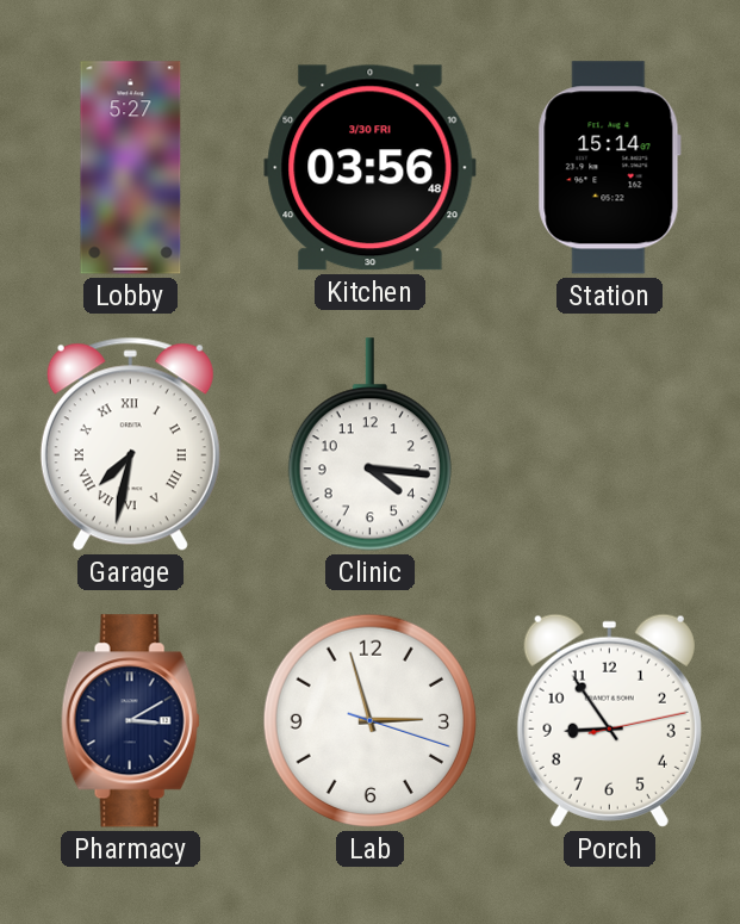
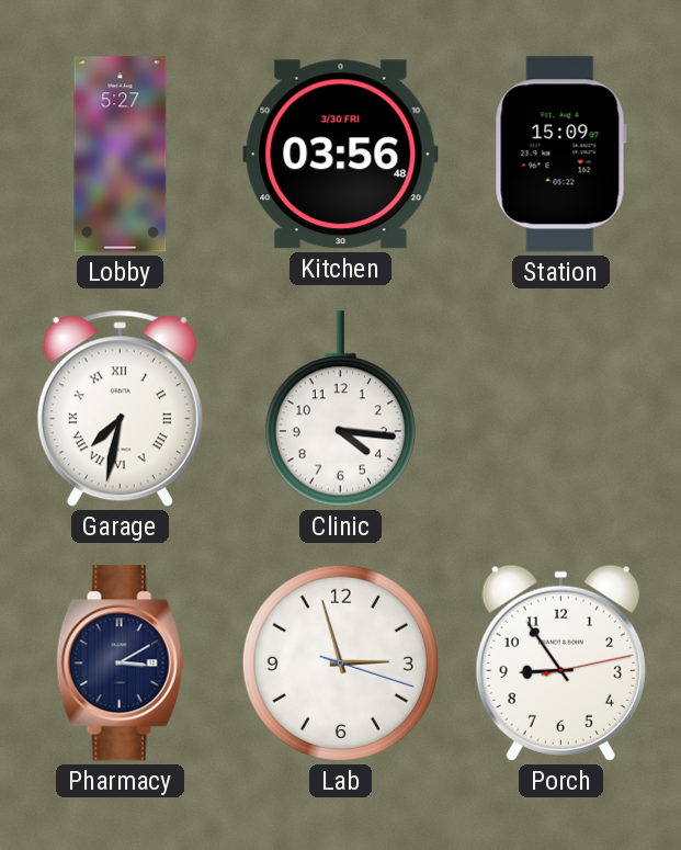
Station: 15:14 -> 15:09 (560, 155)
